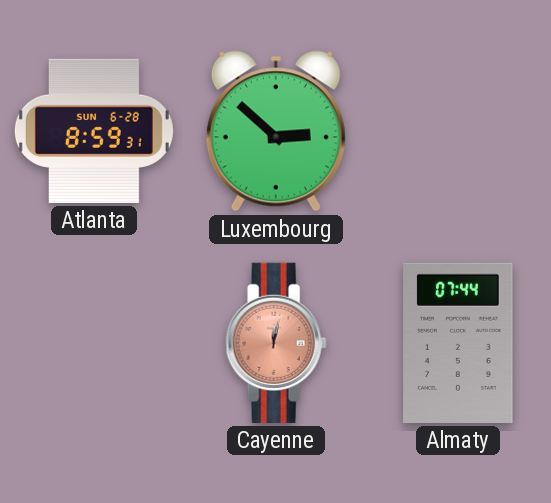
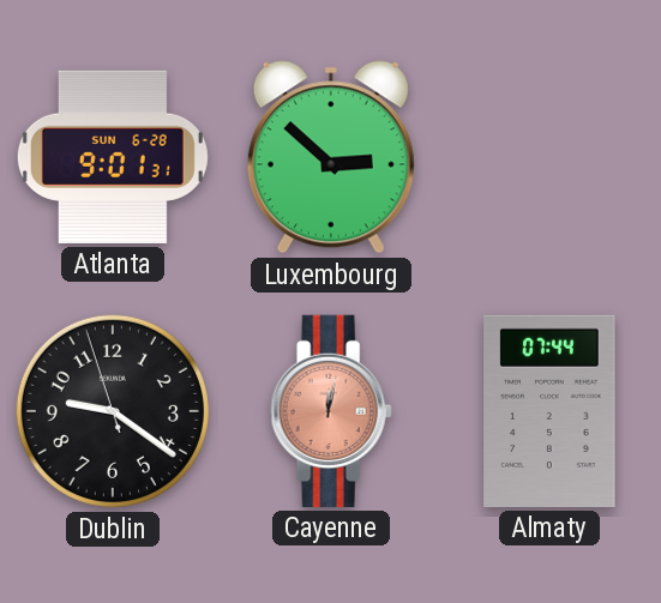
Atlanta: 8:59 -> 9:01 (113, 157)
Dublin: none -> 9:20 (113, 411)
